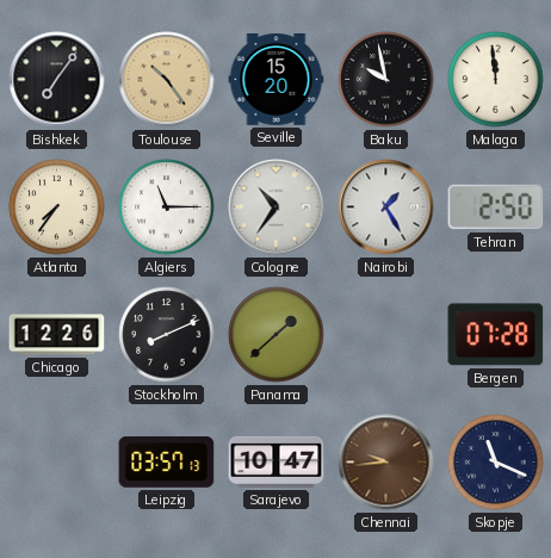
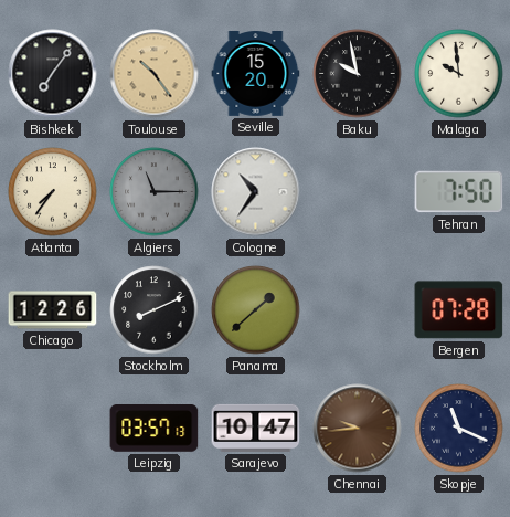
Malaga: 11:59 -> 9:59 (459, 74)
Algiers dial: white -> grey (155, 192)
Nairobi: 1:25 -> none (386, 207)
Tehran: 2:50 -> 7:50 (459, 192)
